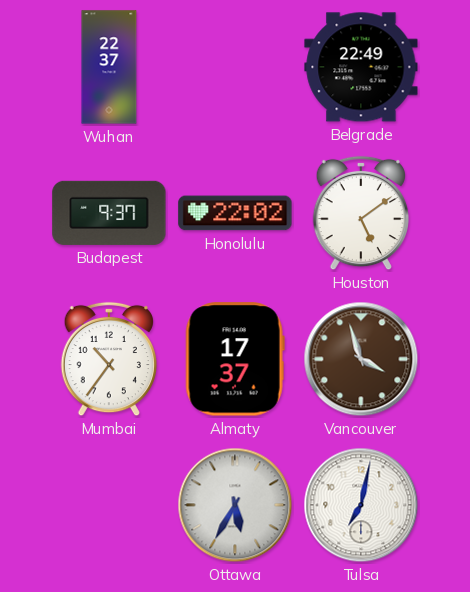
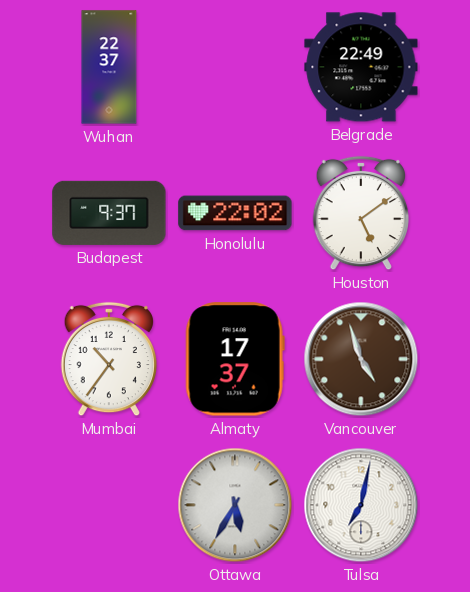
Vancouver: 3:57 -> 4:57 (361, 359)
